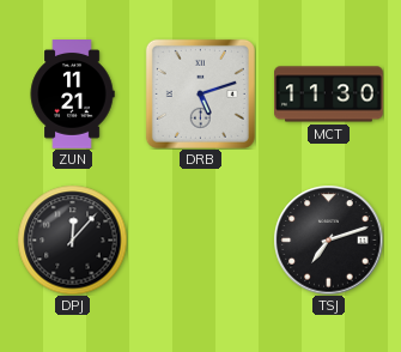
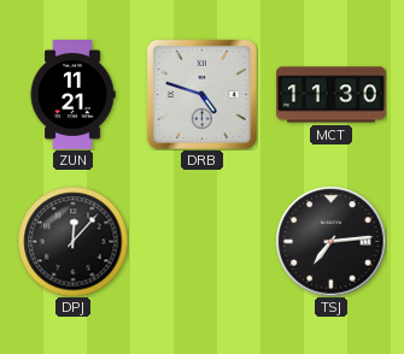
DRB: 5:12 -> 4:48 (201, 94)
TSJ: 7:12 -> 7:14 (330, 241)
